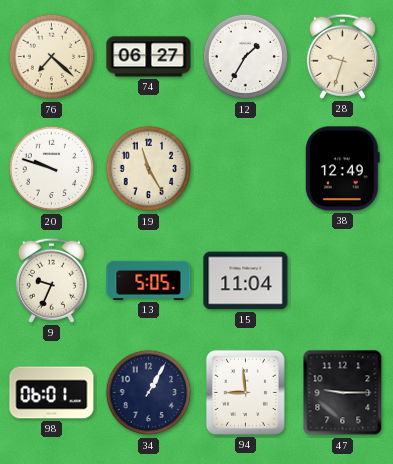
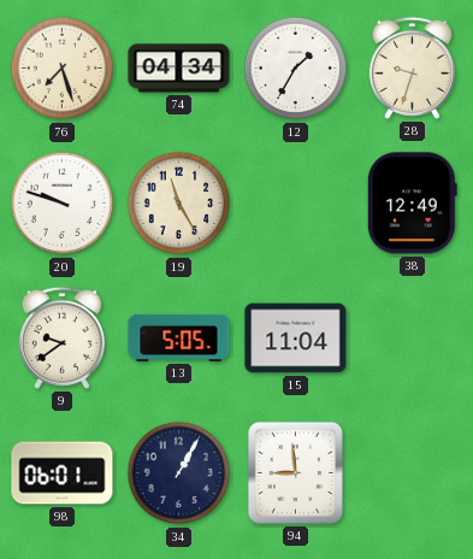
76: 7:22 -> 7:27 (63, 69)
74: 06:27 -> 04:34 (179, 69)
9: 9:34 -> 9:39 (61, 337)
47: 9:15 -> none (343, 393)
